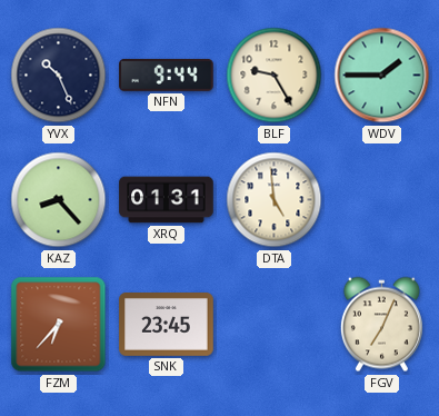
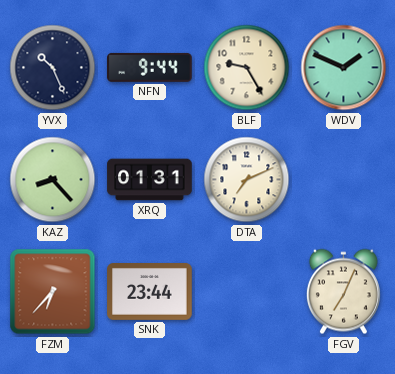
WDV: 1:45 -> 1:49 (344, 68)
DTA: 4:59 -> 7:11 (247, 180)
SNK: 23:45 -> 23:44 (150, 292)
